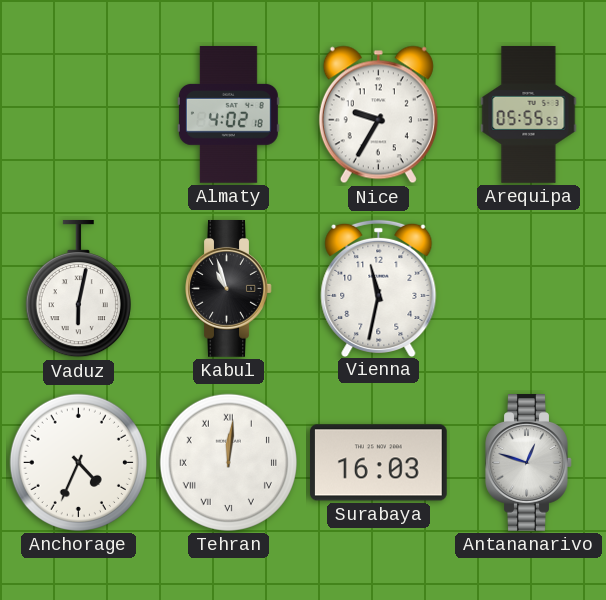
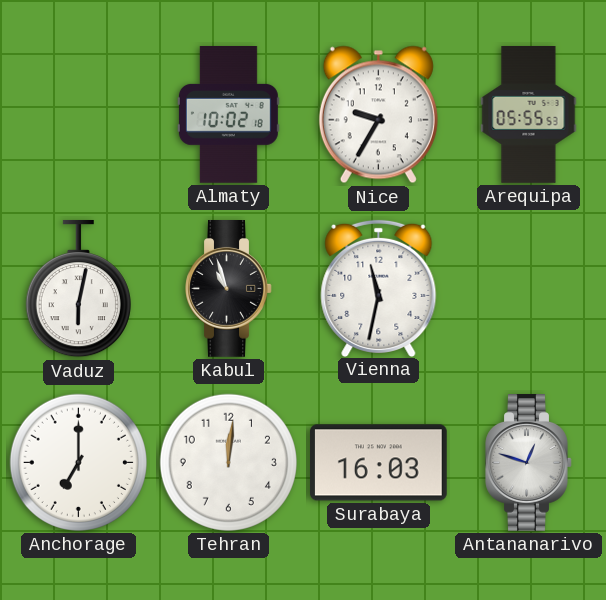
Almaty: 4:02 -> 10:02 (228, 115)
Anchorage: 4:34 -> 7:00 (78, 462)
Tehran numerals: Roman -> Arabic (228, 462)
